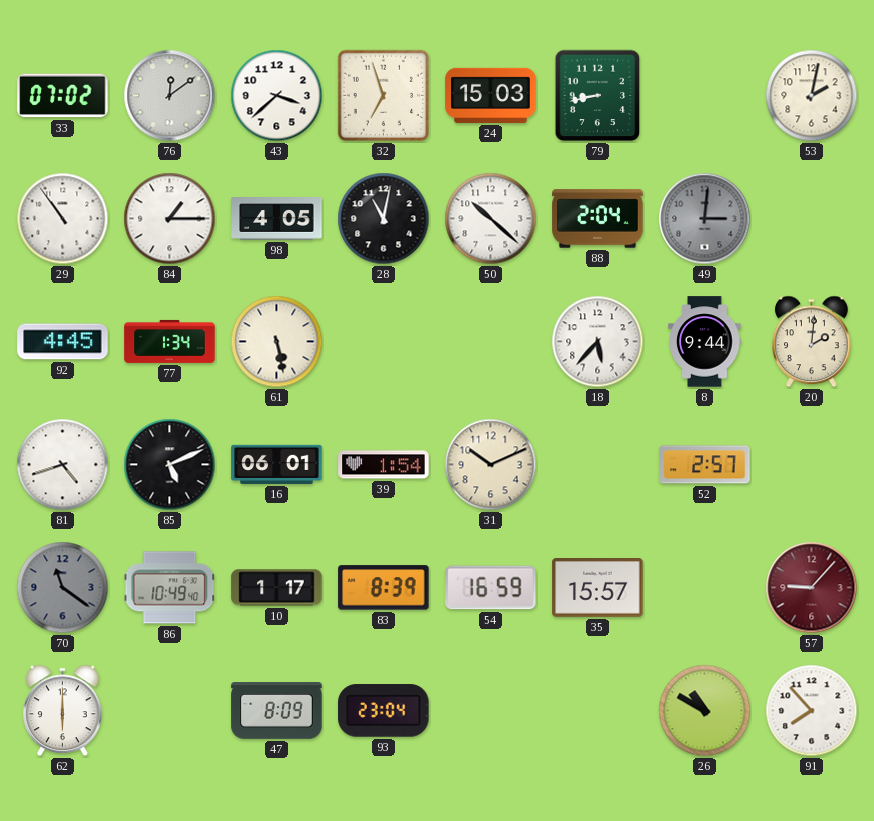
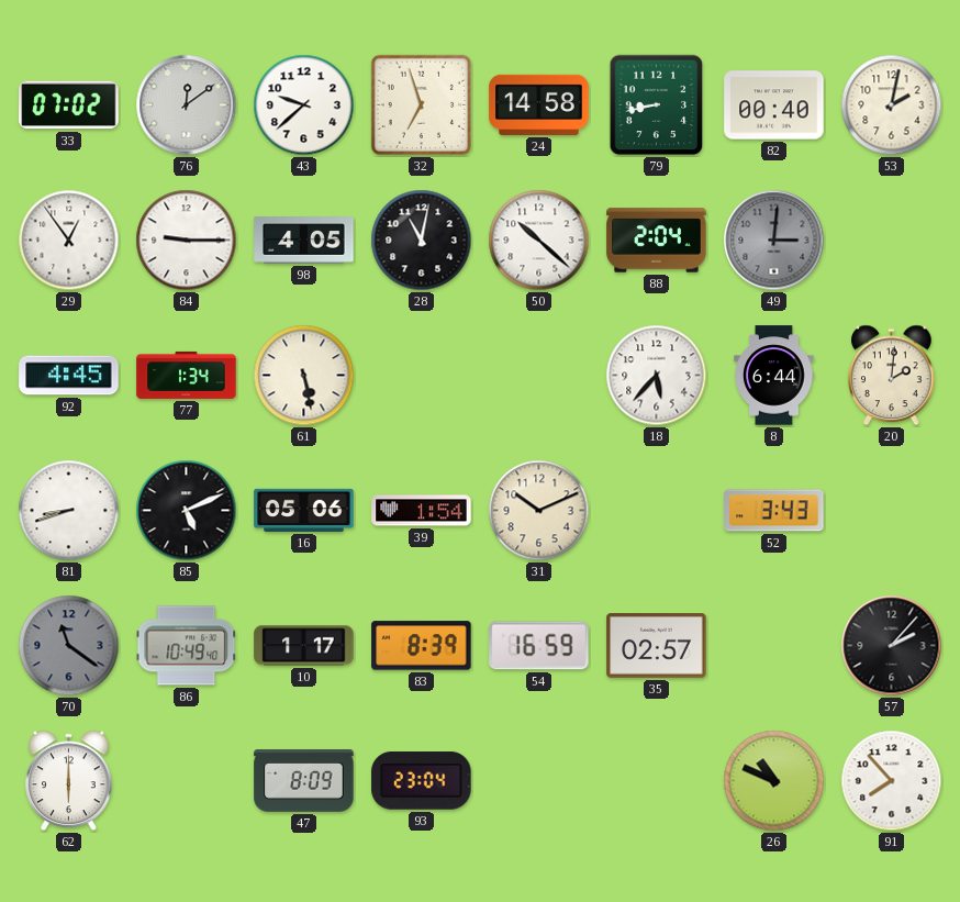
43: 3:38 -> 9:38 (304, 105)
24: 15:03 -> 14:58 (539, 104)
82: none -> 00:40 (774, 105)
29: 10:54 -> 12:54 (69, 241)
84: 1:15 -> 9:15 (187, 241)
8: 9:44 -> 6:44 (774, 376)
81: 4:42 -> 8:42 (69, 511)
16: 06:01 -> 05:06 (304, 510)
52: 2:57 -> 3:43 (774, 511)
35: 15:57 -> 02:57 (657, 646)
57: 9:07 -> 2:07 (892, 646)
57 dial: burgundy -> black (892, 646)
26: 10:50 -> 10:49 (774, 781)
